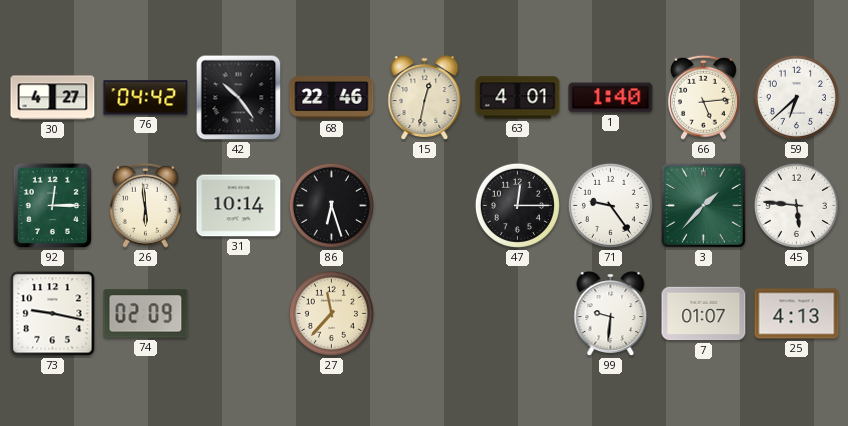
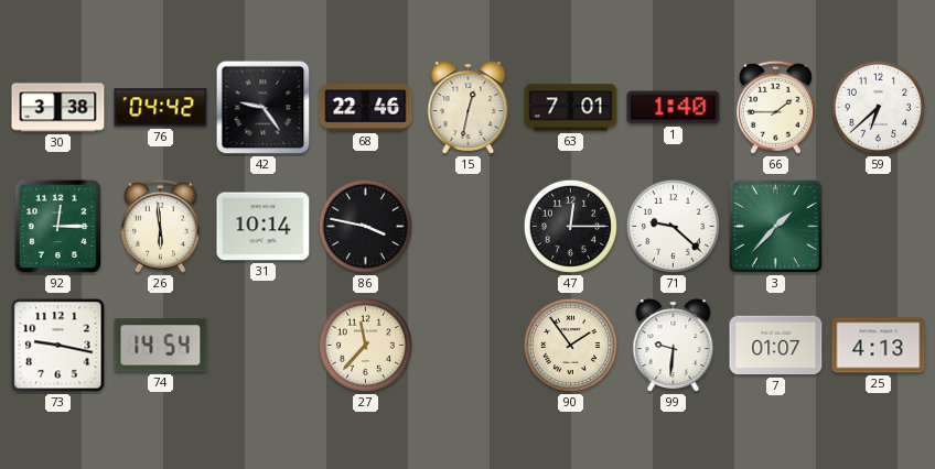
30: 4:27 -> 3:38 (58, 108)
42: 10:24 -> 9:24 (264, 108)
63: 4:01 -> 7:01 (571, 108)
66: 5:14 -> 1:45 (775, 107)
86: 6:27 -> 3:47 (365, 226)
71: 9:24 -> 9:22 (673, 226)
45: 5:46 -> none (796, 205)
74: 02:09 -> 14:54 (161, 346)
90: none -> 1:54 (570, 345)
